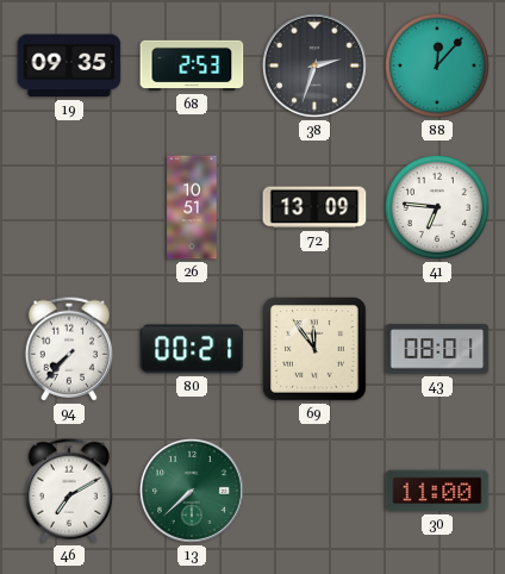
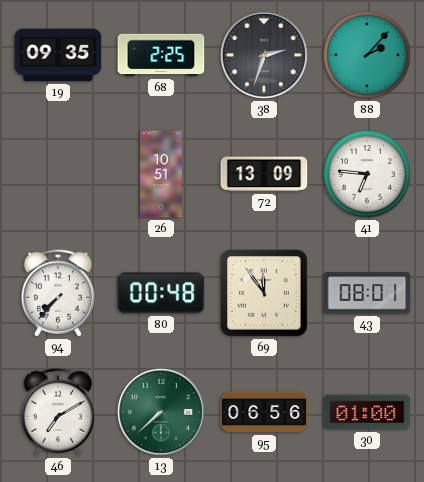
68: 2:53 -> 2:25 (161, 55)
88: 12:07 -> 2:07 (367, 55)
80: 00:21 -> 00:48 (161, 293)
95: none -> 06:56 (264, 412)
30: 11:00 -> 01:00 (367, 412)
